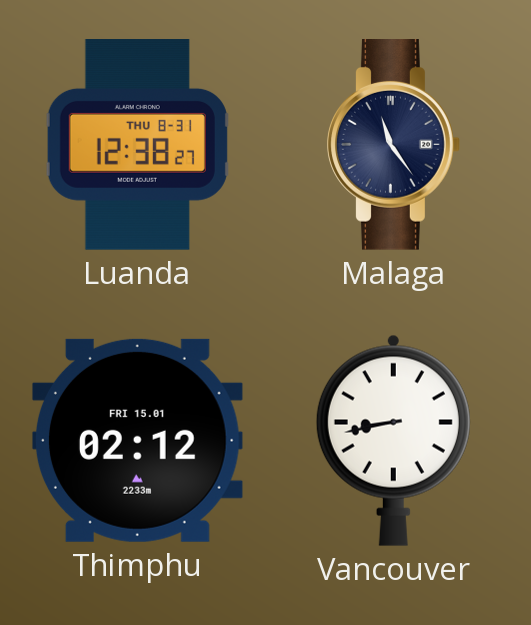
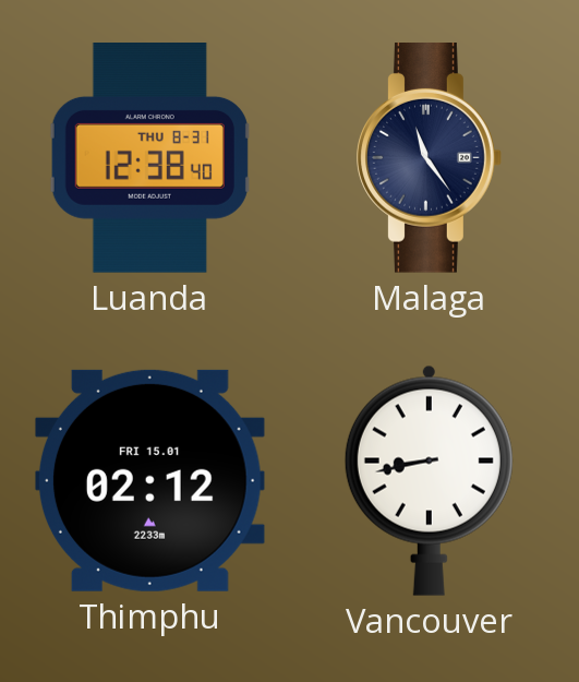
Luanda: 12:38:27 -> 12:38:40 (149, 158)
